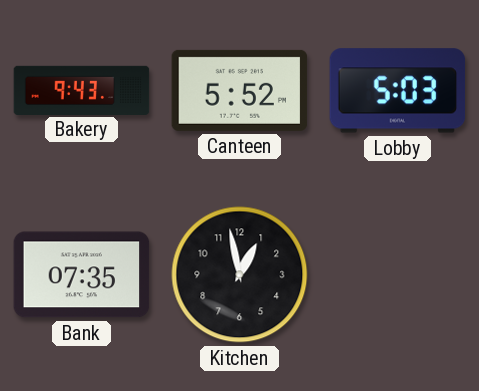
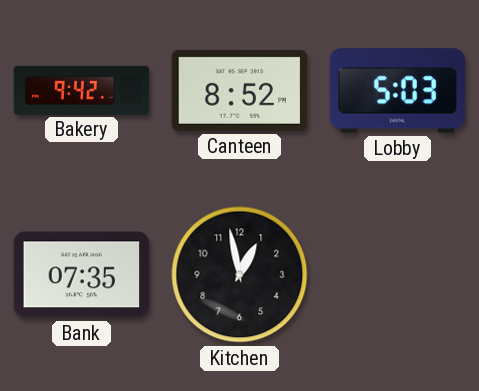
Bakery: 9:43 -> 9:42 (82, 90)
Canteen: 5:52 -> 8:52 (240, 90)
